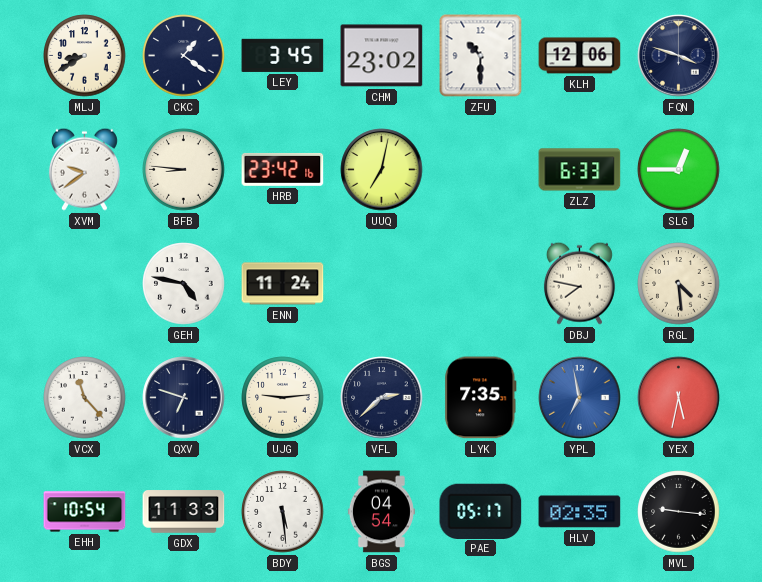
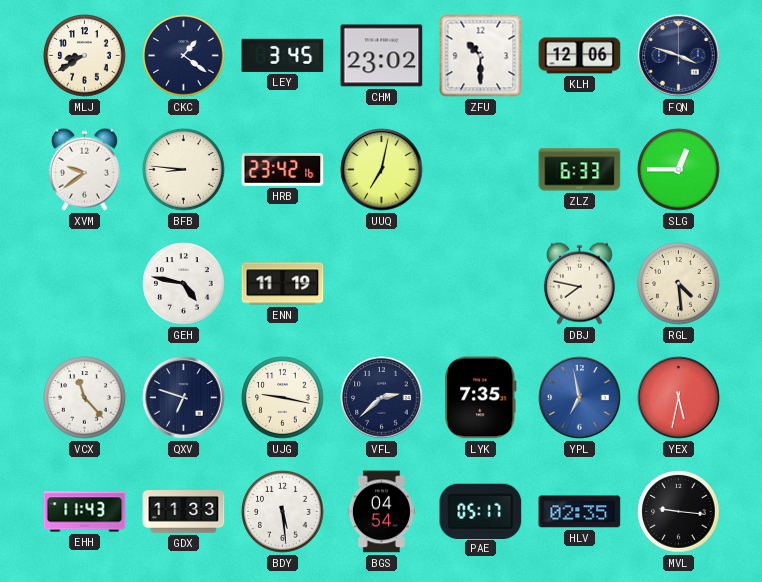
ENN: 11:24 -> 11:19 (283, 284)
UJG: 9:14 -> 9:17 (283, 398)
EHH: 10:54 -> 11:43 (85, 512)
